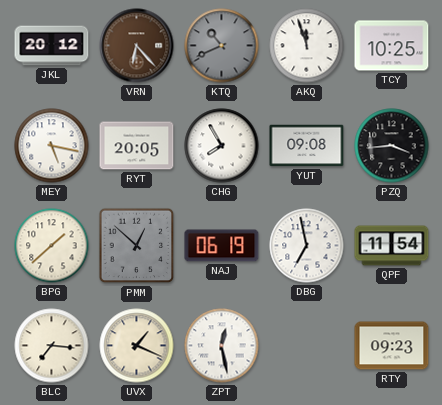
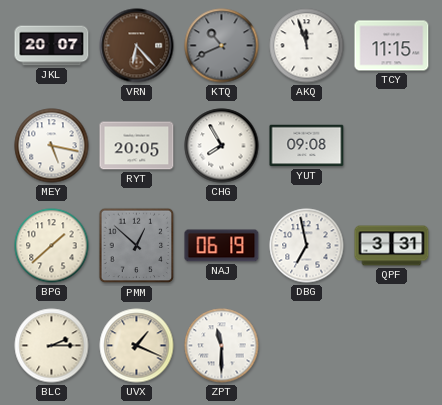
JKL: 20:12 -> 20:07 (52, 46)
TCY: 10:25 -> 11:15 (392, 46)
PZQ: 3:44 -> none (392, 146)
QPF: 11:54 -> 3:31 (392, 246)
BLC: 7:16 -> 2:15 (52, 346)
ZPT: 12:28 -> 11:30 (222, 346)
RTY: 09:23 -> none (392, 346)
